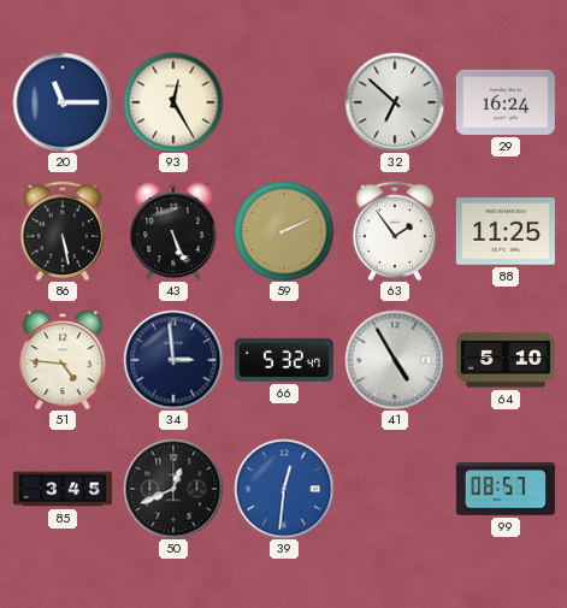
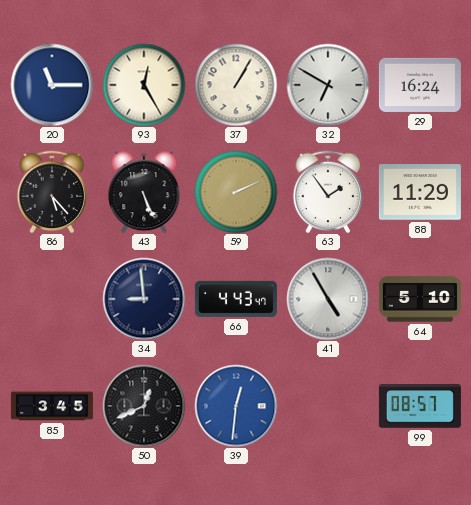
37: none -> 1:05 (236, 85)
32: 6:52 -> 6:50 (328, 85)
86: 5:28 -> 5:23 (52, 192)
88: 11:25 -> 11:29 (420, 192)
51: 4:46 -> none (63, 360)
34: 2:59 -> 8:59 (144, 299)
66: 5:32 -> 4:43 (236, 299)
